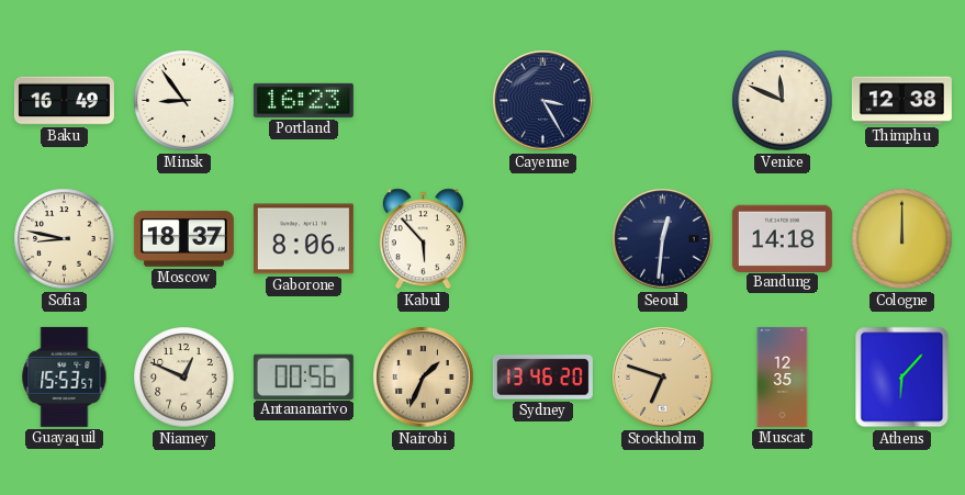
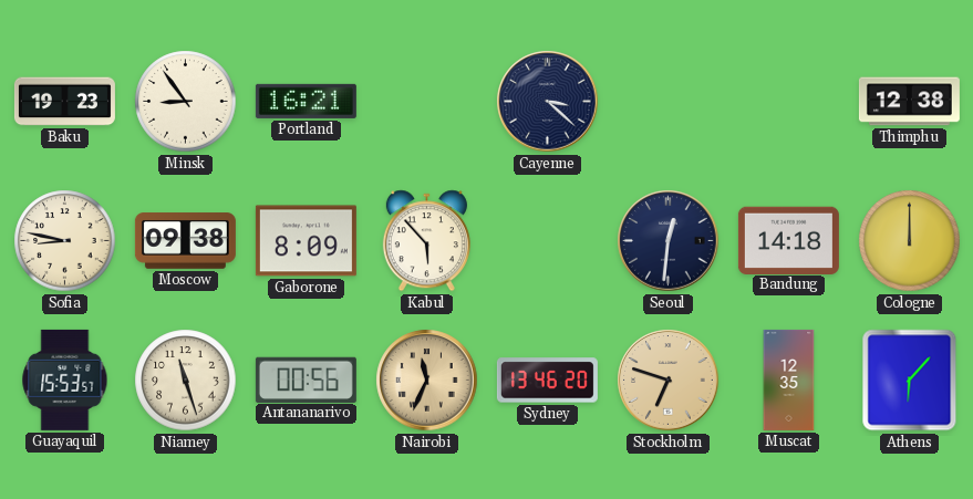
Baku: 16:49 -> 19:23 (64, 102)
Portland: 16:23 -> 16:21 (306, 101)
Cayenne: 3:25 -> 3:22 (548, 102)
Venice: 11:49 -> none (783, 101)
Moscow: 18:37 -> 09:38 (185, 241)
Gaborone: 8:06 -> 8:09 (306, 241)
Niamey: 12:49 -> 11:27 (186, 381)
Nairobi: 1:34 -> 11:34 (427, 381)
